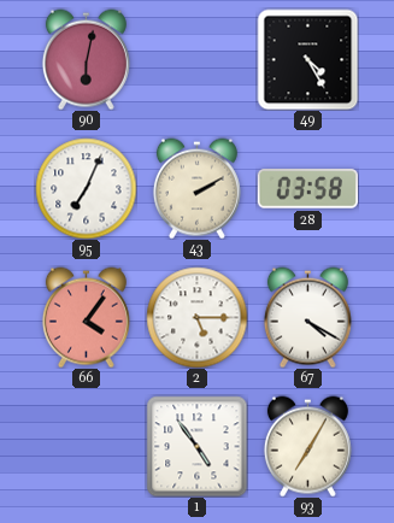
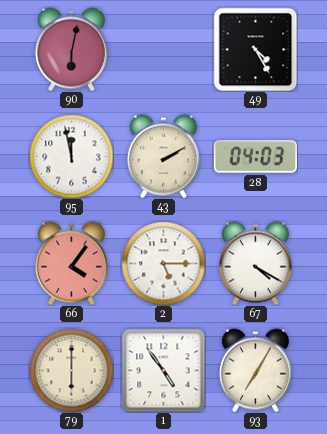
95: 7:04 -> 11:58 (71, 156)
28: 03:58 -> 04:03 (255, 157)
79: none -> 6:00 (71, 370)
